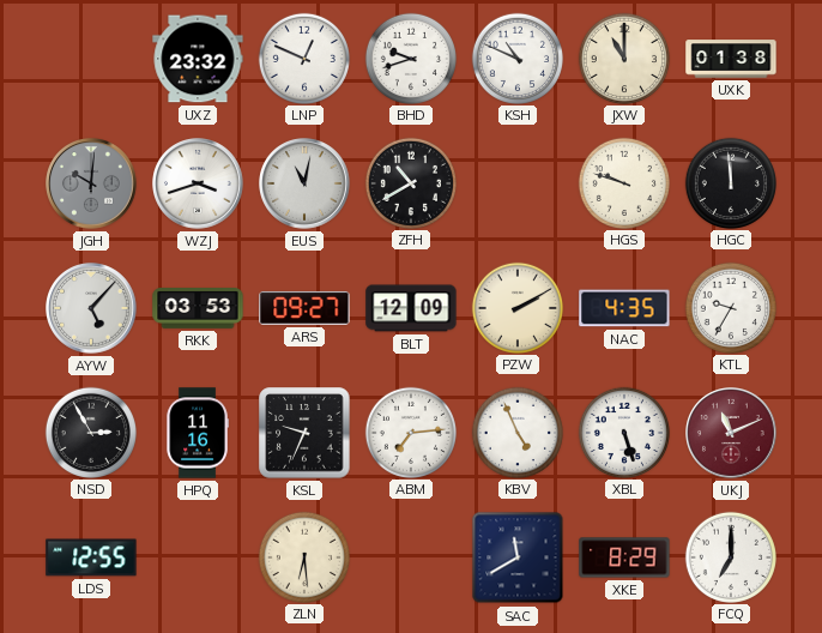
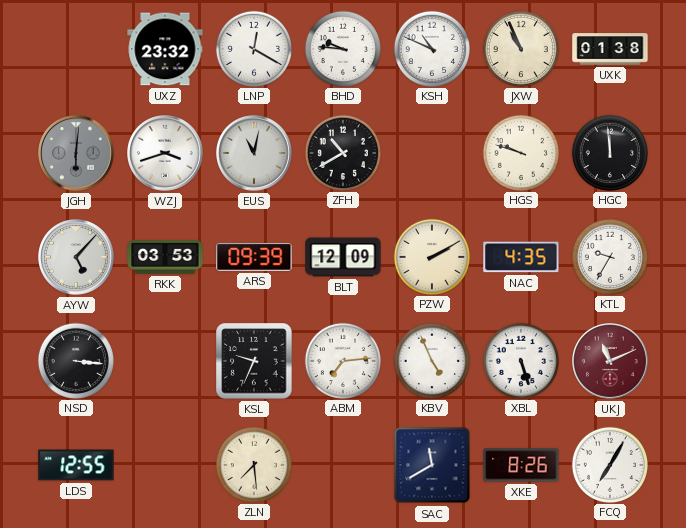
LNP: 12:49 -> 12:20 (253, 48)
BHD: 9:42 -> 9:46 (342, 48)
JXW: 11:00 -> 10:56 (520, 48)
JGH: 10:01 -> 6:01 (77, 154)
ARS: 09:27 -> 09:39 (254, 257)
NSD: 2:55 -> 3:16 (75, 360)
HPQ: 11:16 -> none (198, 433)
ZLN: 6:29 -> 7:29 (253, 464)
XKE: 8:29 -> 8:26 (521, 465)
FCQ: 7:00 -> 7:05 (609, 464)
